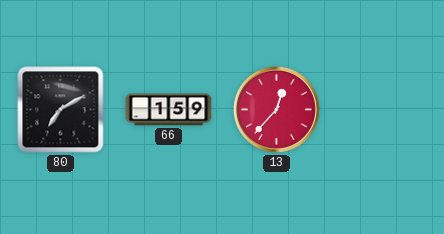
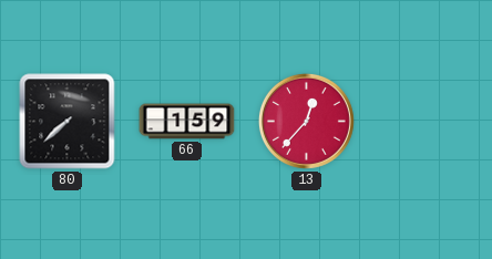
80: 7:10 -> 7:38 (68, 122)
